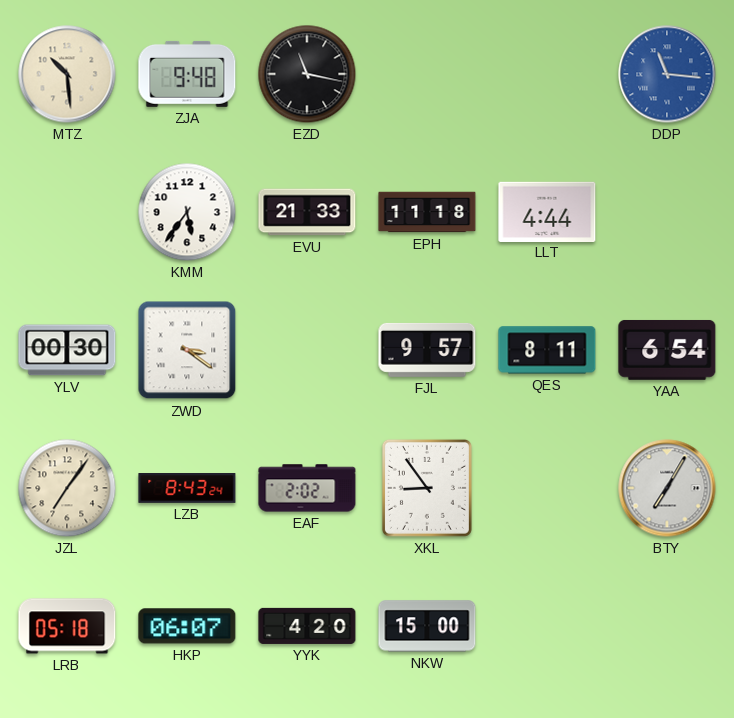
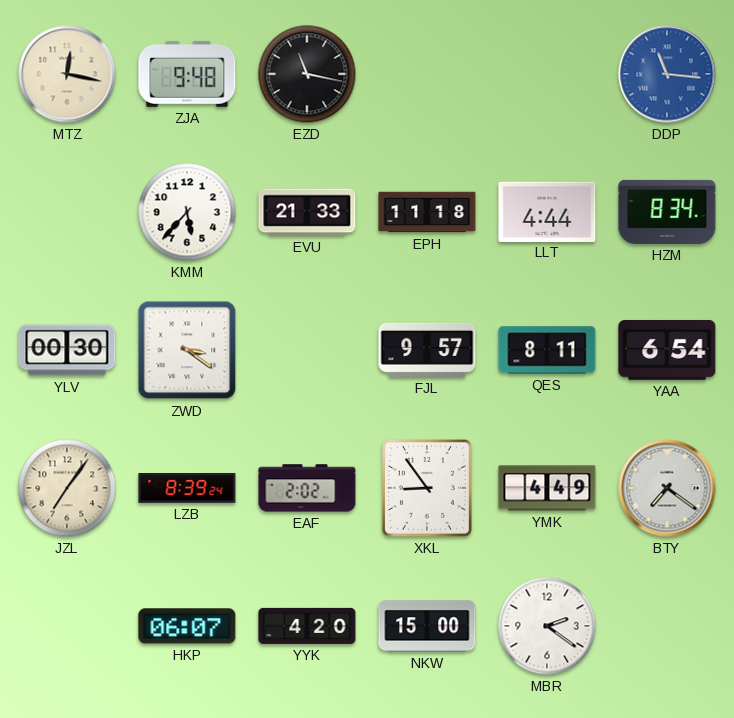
MTZ: 10:29 -> 12:17 (67, 74)
KMM: 5:36 -> 5:37 (187, 212)
HZM: none -> 8:34 (667, 212)
LZB: 8:43 -> 8:39 (187, 489)
YMK: none -> 4:49 (547, 488)
BTY: 7:05 -> 7:21 (667, 488)
LRB: 05:18 -> none (67, 626)
MBR: none -> 2:21 (547, 626)
